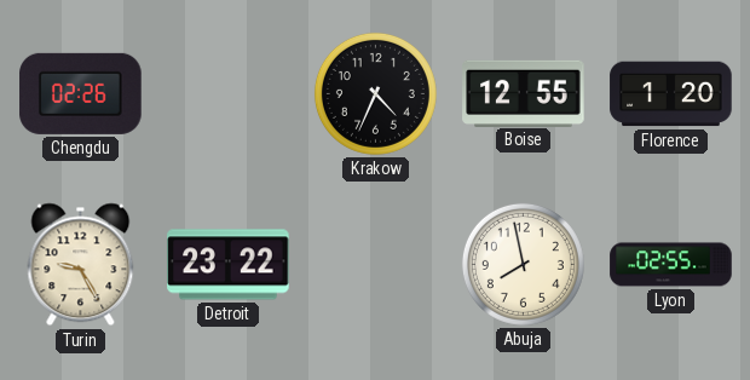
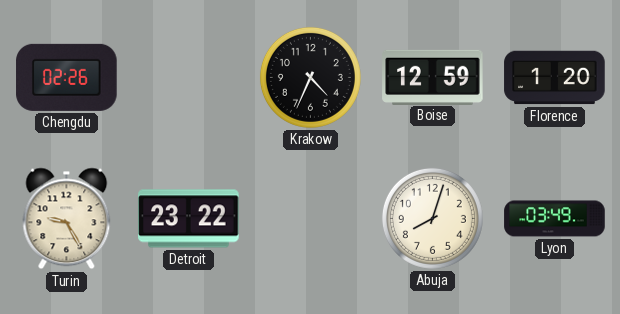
Boise: 12:55 -> 12:59 (433, 77)
Abuja: 7:58 -> 8:03 (432, 218)
Lyon: 02:55 -> 03:49 (555, 219)
